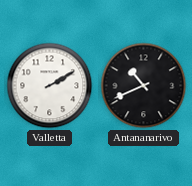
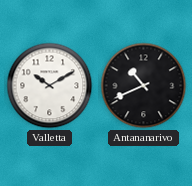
Valletta: 2:10 -> 10:10 (50, 86)
